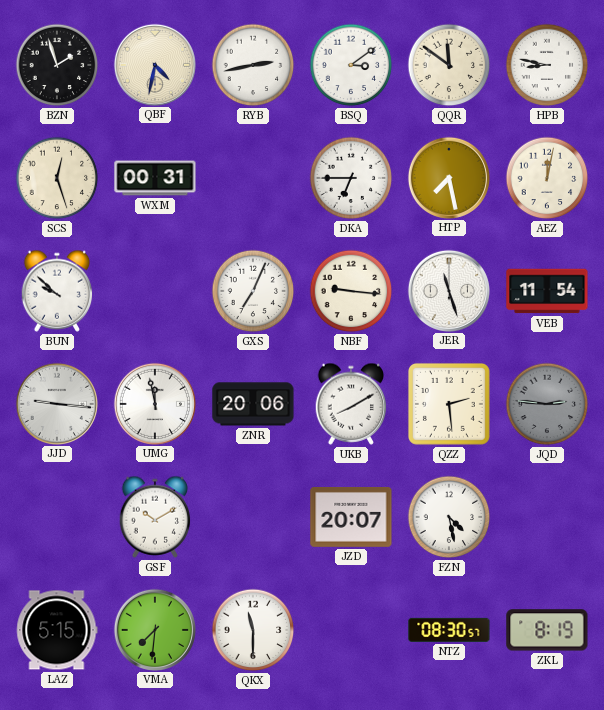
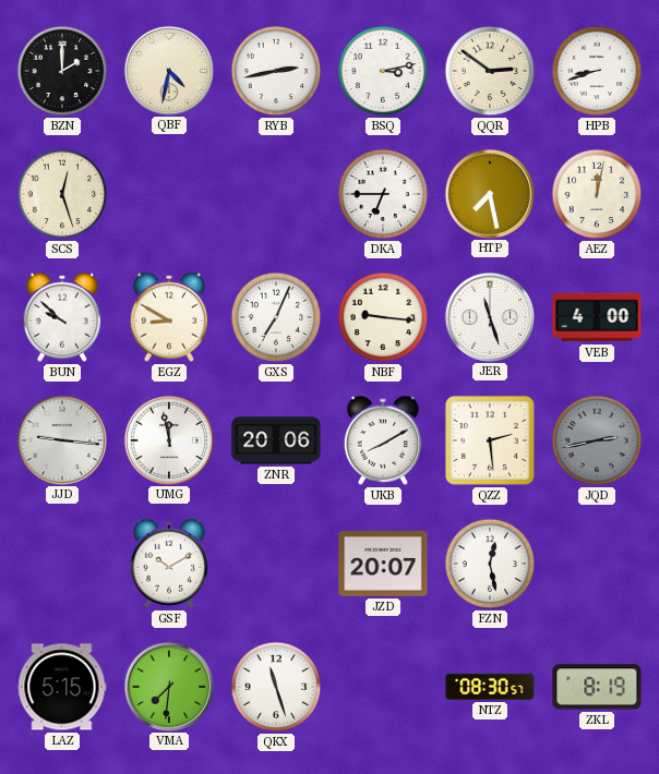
BZN: 1:57 -> 2:00 (62, 71)
BSQ: 3:09 -> 3:13 (383, 71)
QQR: 11:51 -> 2:51 (490, 71)
HPB: 8:47 -> 8:42 (597, 71)
WXM: 00:31 -> none (155, 178)
EGZ: none -> 8:50 (169, 317)
VEB: 11:54 -> 4:00 (597, 317)
JQD: 2:46 -> 2:43 (597, 440)
FZN: 4:28 -> 12:28 (490, 564)
QKX: 11:30 -> 11:27 (276, 687)
